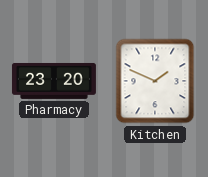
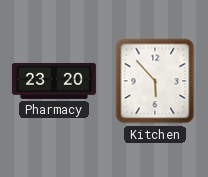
Kitchen: 1:49 -> 5:53 (155, 81)
